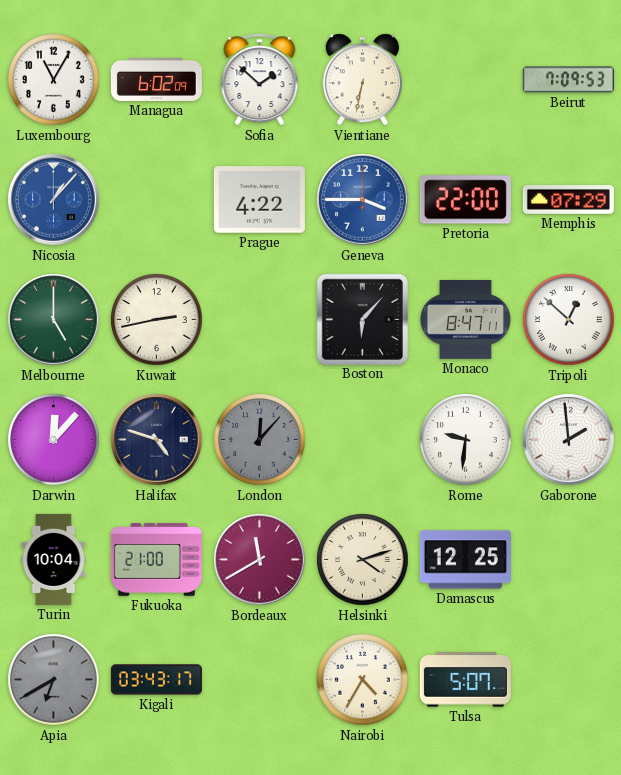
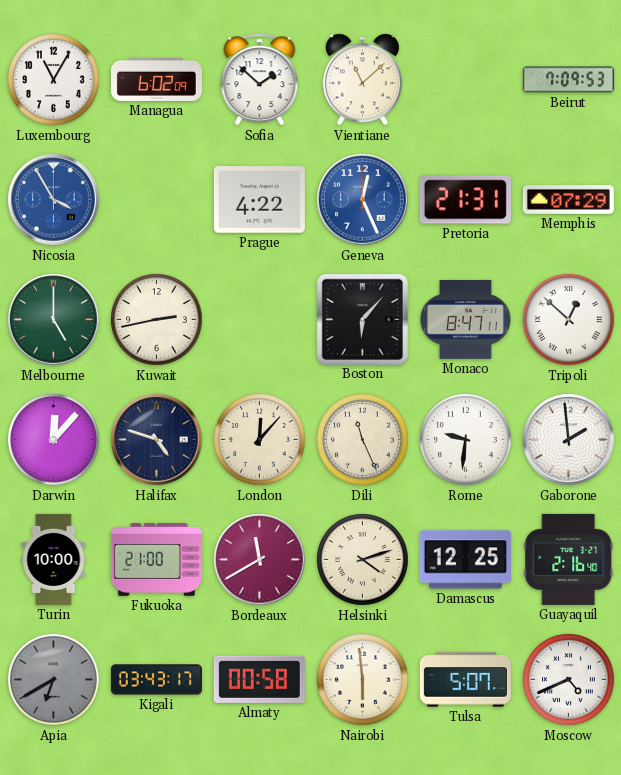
Vientiane: 6:32 -> 11:08 (362, 80)
Nicosia: 1:07 -> 3:55 (54, 200)
Geneva: 3:45 -> 12:26 (363, 200)
Pretoria: 22:00 -> 21:31 (465, 200)
London dial: grey -> cream (260, 440)
Dili: none -> 11:26 (363, 440)
Turin: 10:04 -> 10:00 (54, 559)
Guayaquil: none -> 2:16 (569, 559)
Almaty: none -> 00:58 (259, 679)
Nairobi: 4:35 -> 5:59 (363, 680)
Moscow: none -> 4:41 (569, 680)
